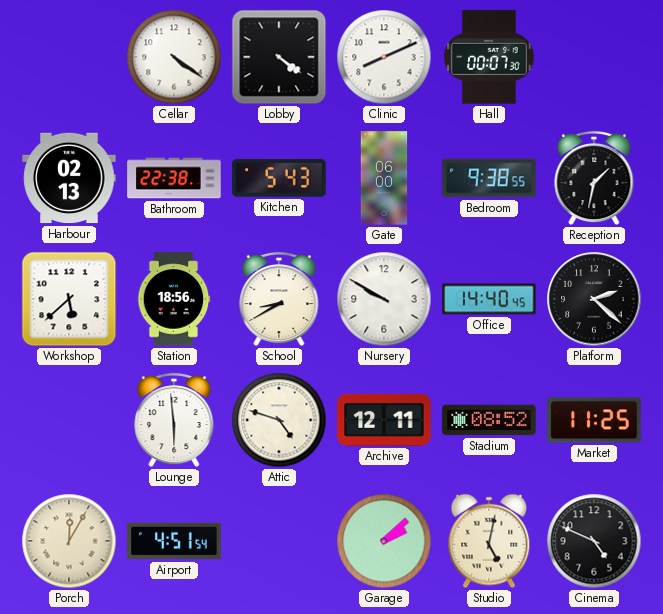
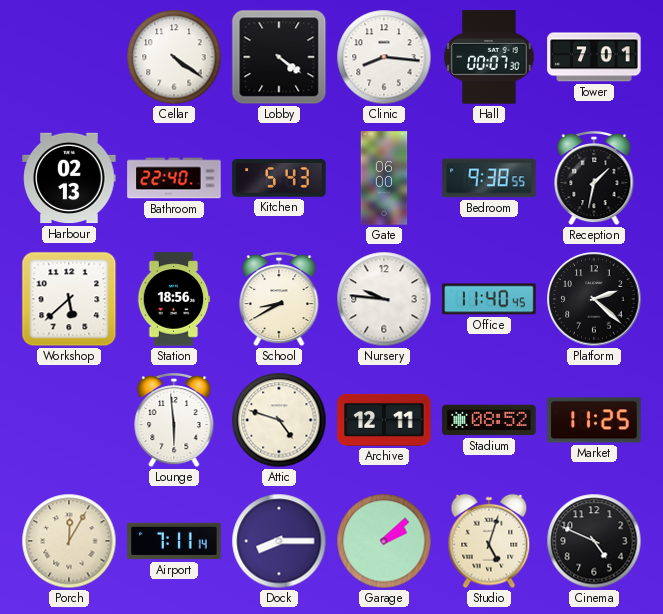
Clinic: 8:11 -> 8:16 (384, 57)
Tower: none -> 7:01 (594, 57)
Bathroom: 22:38 -> 22:40 (174, 178)
Nursery: 9:50 -> 9:46 (384, 299)
Office: 14:40 -> 11:40 (489, 299)
Airport: 4:51 -> 7:11 (174, 541)
Dock: none -> 8:15 (279, 541)
Studio: 5:02 -> 5:03 (489, 541)
